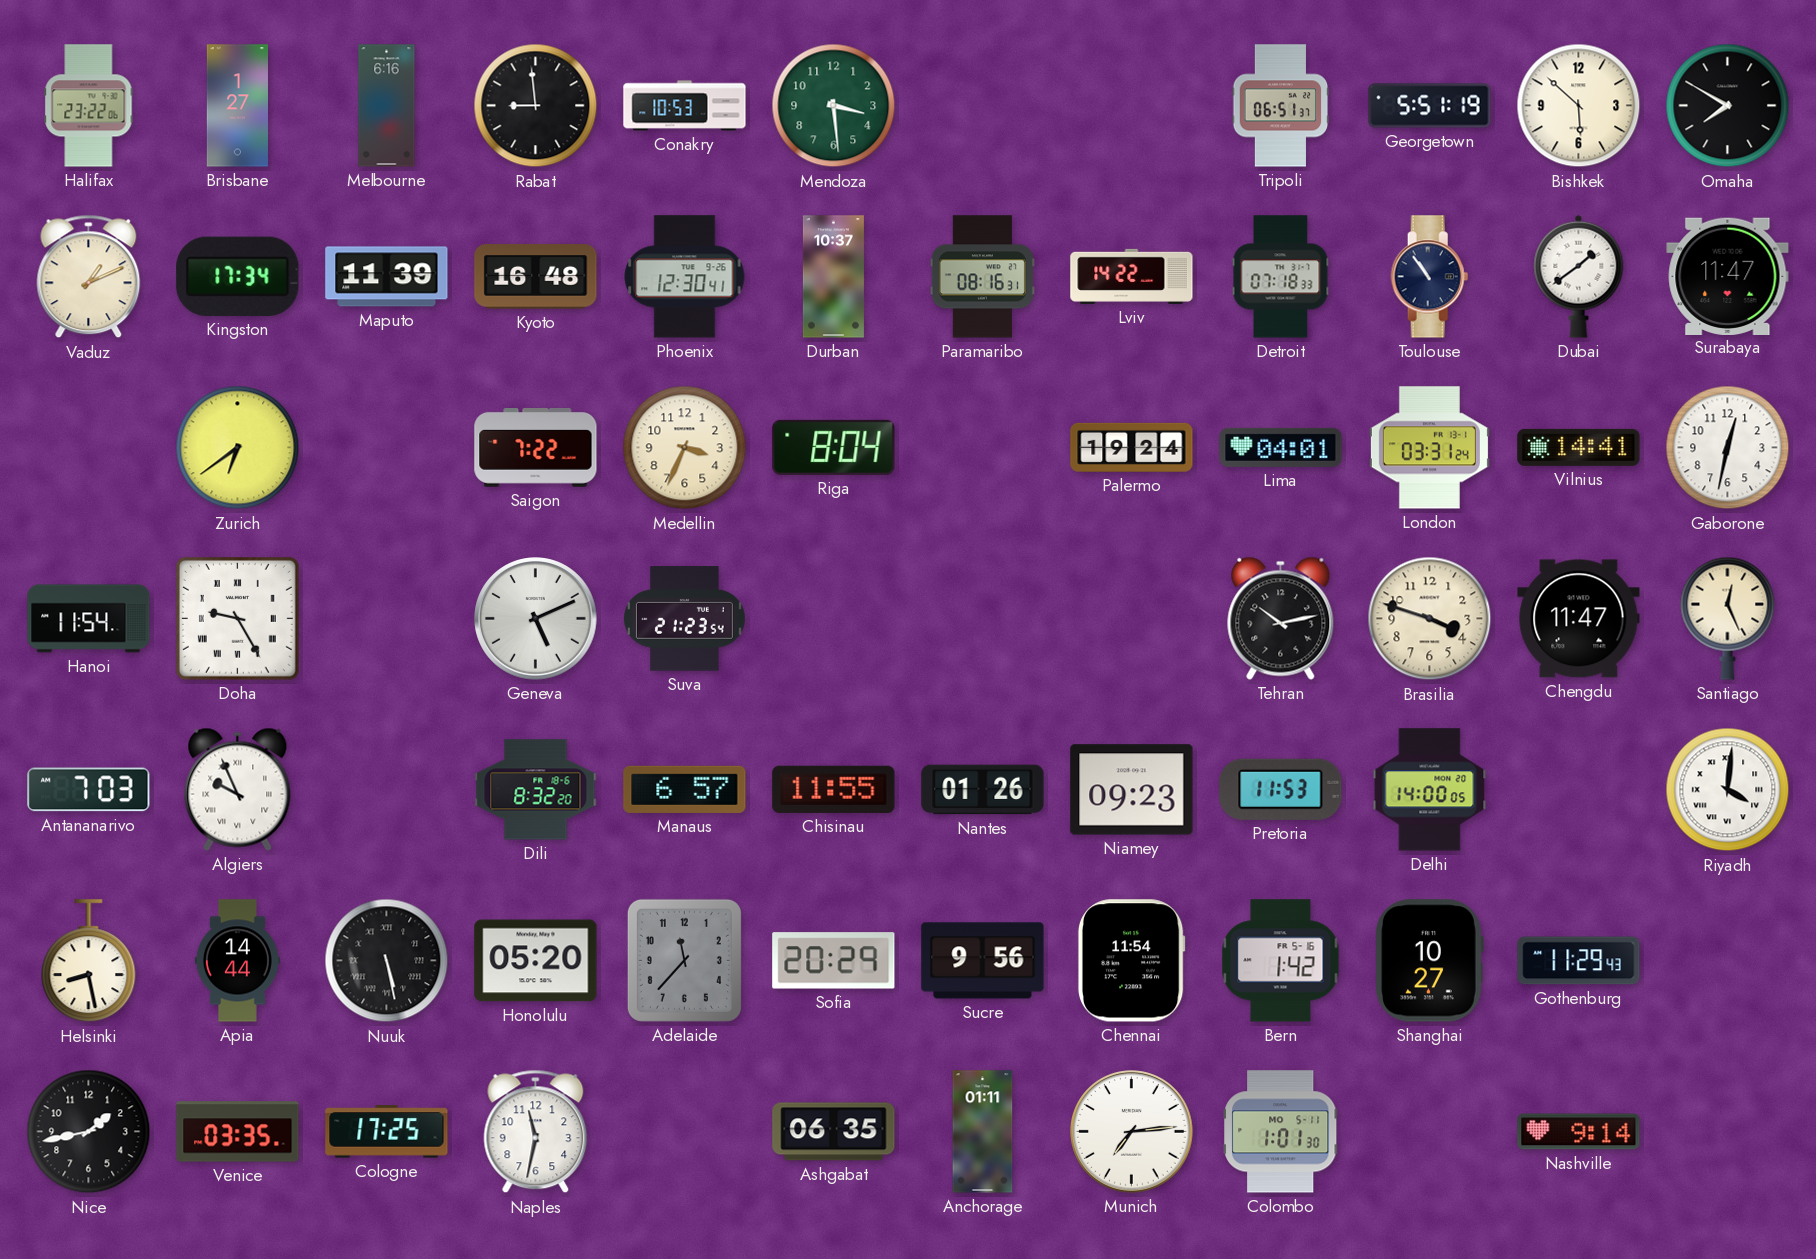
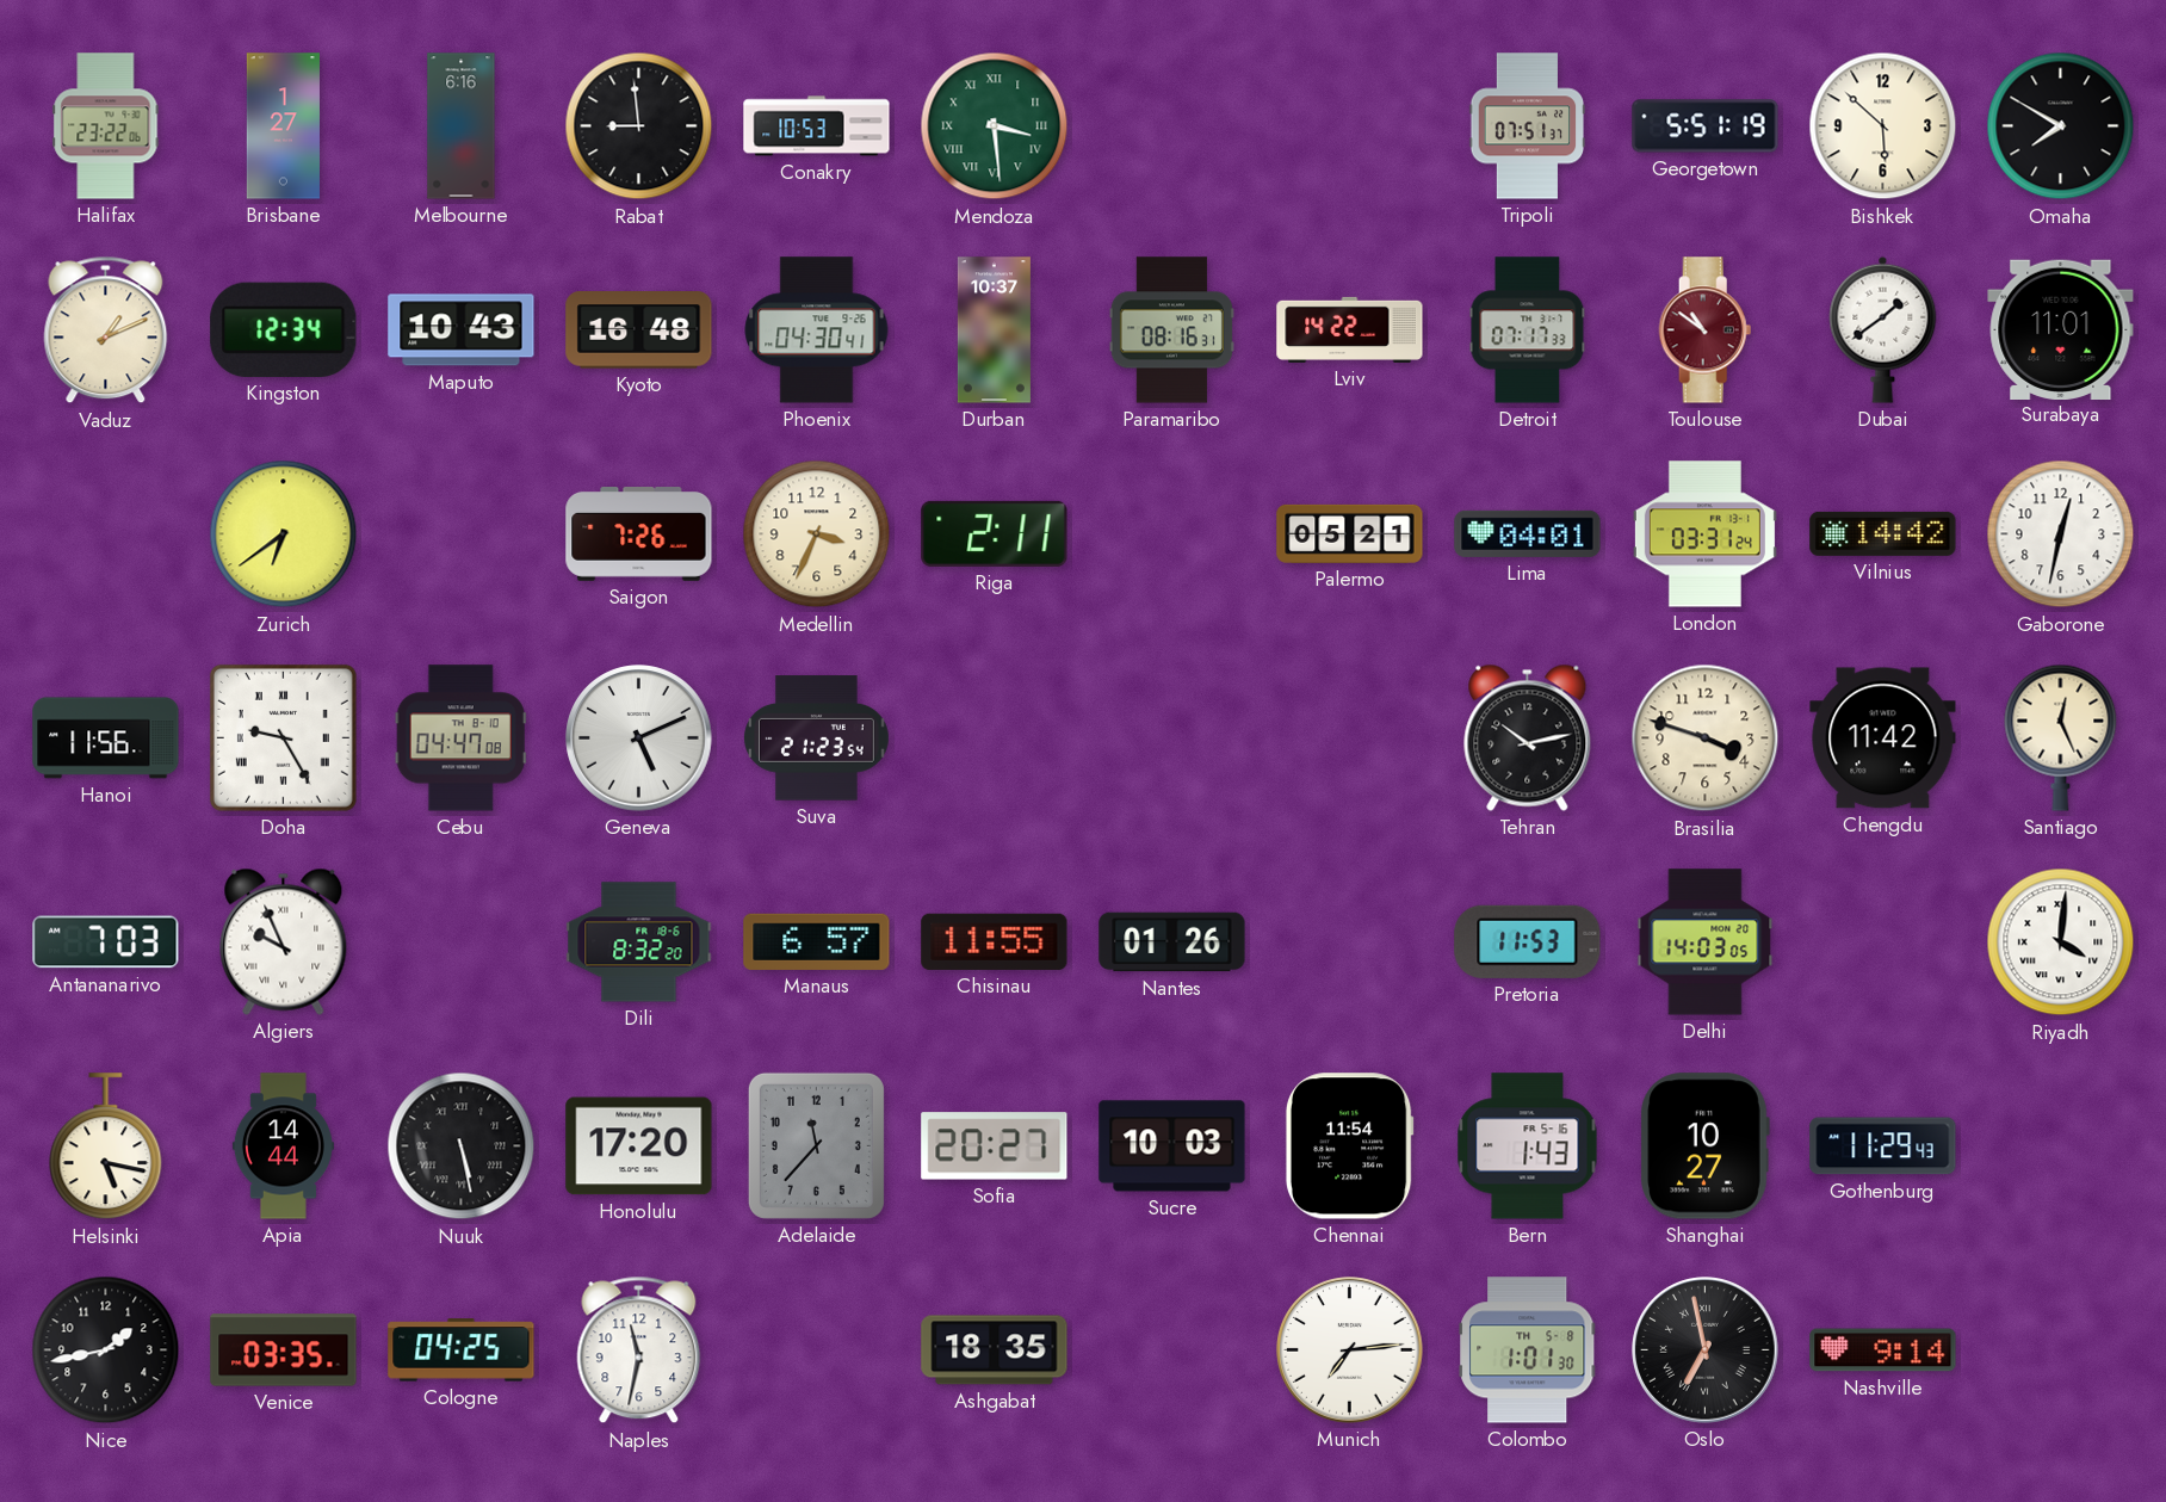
Mendoza numerals: Arabic -> Roman (995, 126)
Tripoli: 06:51 -> 07:51 (1528, 126)
Kingston: 17:34 -> 12:34 (284, 329)
Maputo: 11:39 -> 10:43 (462, 330)
Phoenix: 12:30 -> 04:30 (817, 330)
Detroit: 07:18 -> 07:17 (1528, 330)
Toulouse: 10:54 -> 10:51 (1706, 330)
Toulouse dial: navy -> burgundy (1706, 330)
Surabaya: 11:47 -> 11:01 (2061, 329)
Saigon: 7:22 -> 7:26 (639, 534)
Riga: 8:04 -> 2:11 (995, 533)
Palermo: 19:24 -> 05:21 (1350, 533)
Vilnius: 14:41 -> 14:42 (1883, 533)
Hanoi: 11:54 -> 11:56 (106, 738)
Cebu: none -> 04:47 (460, 738)
Chengdu: 11:47 -> 11:42 (1883, 738)
Niamey: 09:23 -> none (1132, 790)
Delhi: 14:00 -> 14:03 (1706, 942)
Helsinki: 8:28 -> 5:17 (106, 1146)
Honolulu: 05:20 -> 17:20 (639, 1146)
Sofia: 20:29 -> 20:27 (995, 1146)
Sucre: 9:56 -> 10:03 (1172, 1146)
Bern: 1:42 -> 1:43 (1528, 1146)
Cologne: 17:25 -> 04:25 (462, 1350)
Ashgabat: 06:35 -> 18:35 (995, 1350)
Anchorage: 01:11 -> none (983, 1132)
Colombo date: MO 5-11 -> TH 5-8 (1528, 1350)
Oslo: none -> 6:58 (1706, 1350)
